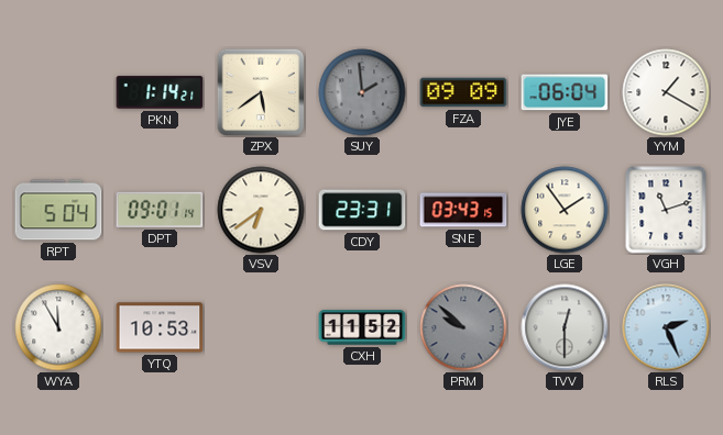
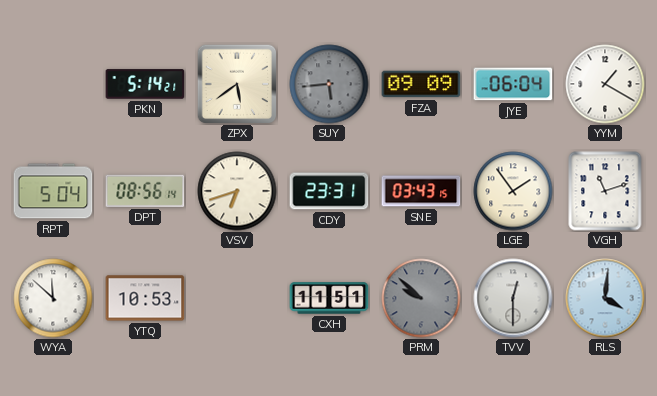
PKN: 1:14 -> 5:14 (145, 84)
SUY: 1:59 -> 5:44 (329, 84)
DPT: 09:01 -> 08:56 (145, 191)
VSV: 6:39 -> 6:42 (237, 191)
WYA: 11:55 -> 11:52 (53, 298)
CXH: 11:52 -> 11:51 (329, 298)
RLS: 2:26 -> 4:01 (605, 298)
